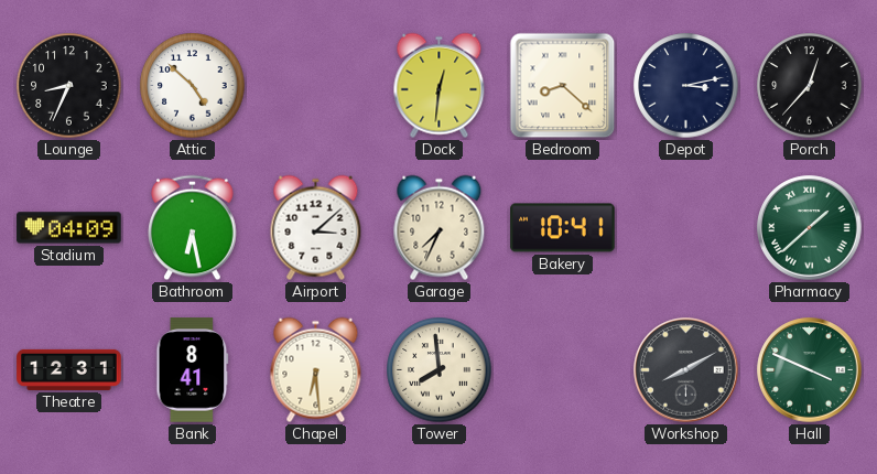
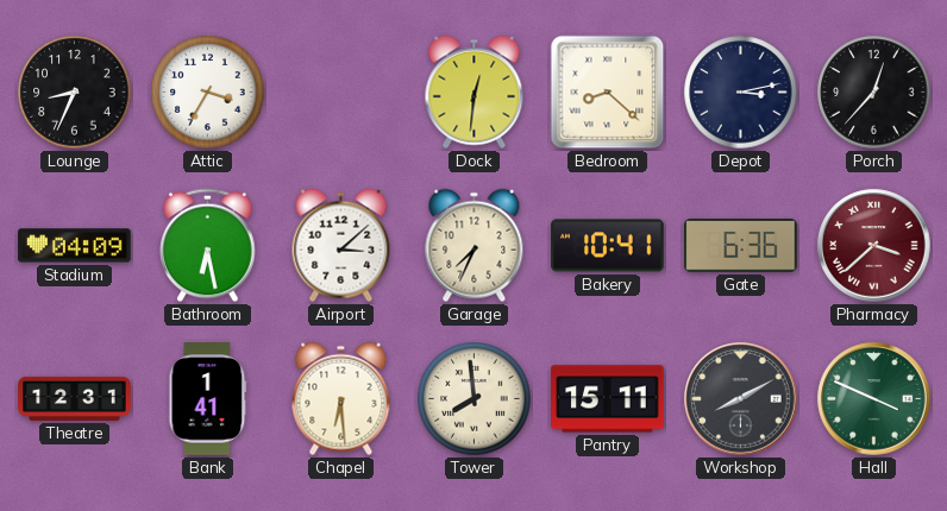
Attic: 4:52 -> 3:35 (208, 93)
Gate: none -> 6:36 (741, 246)
Pharmacy: 1:38 -> 3:38 (874, 246)
Pharmacy dial: green -> burgundy (874, 246)
Bank: 8:41 -> 1:41 (208, 399)
Pantry: none -> 15:11 (608, 399)
